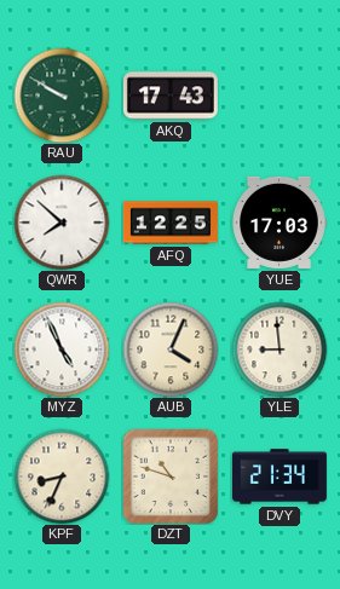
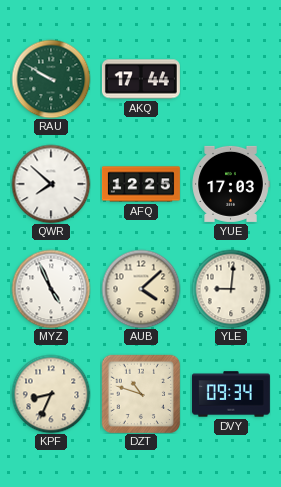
AKQ: 17:43 -> 17:44 (141, 79)
AUB: 4:04 -> 4:08 (141, 289)
YLE: 8:59 -> 9:01 (231, 289)
DVY: 21:34 -> 09:34 (231, 394)
